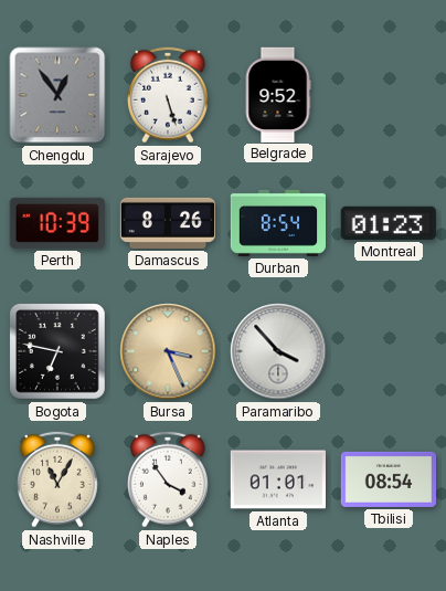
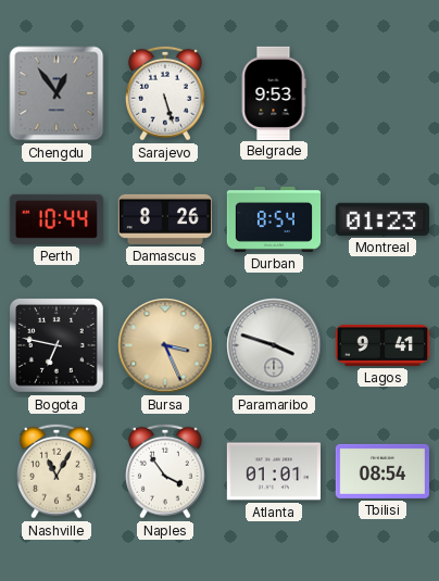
Belgrade: 9:52 -> 9:53 (274, 92)
Perth: 10:39 -> 10:44 (57, 219)
Paramaribo: 3:53 -> 3:48 (274, 345)
Lagos: none -> 9:41 (381, 345)
